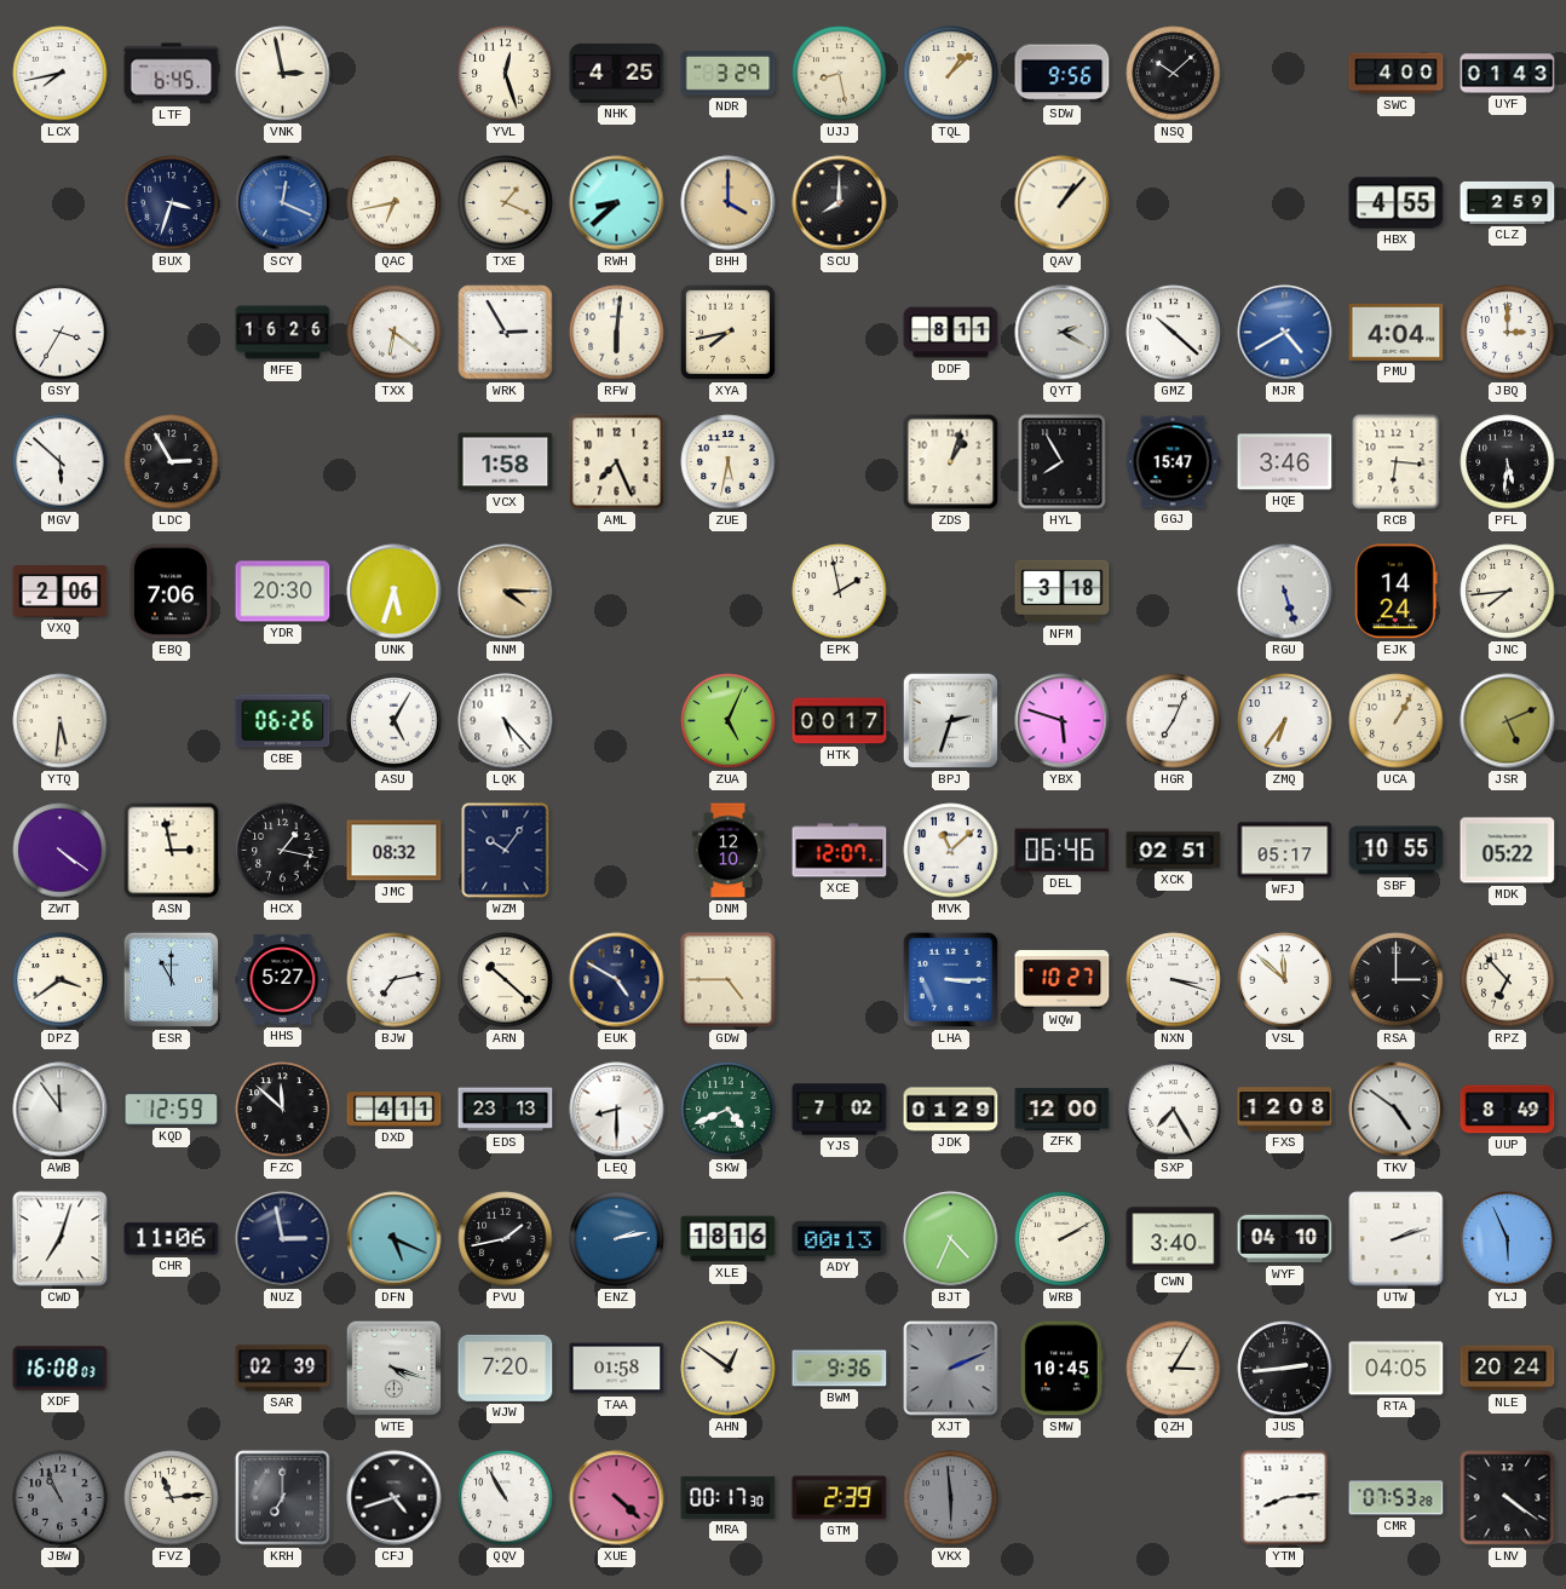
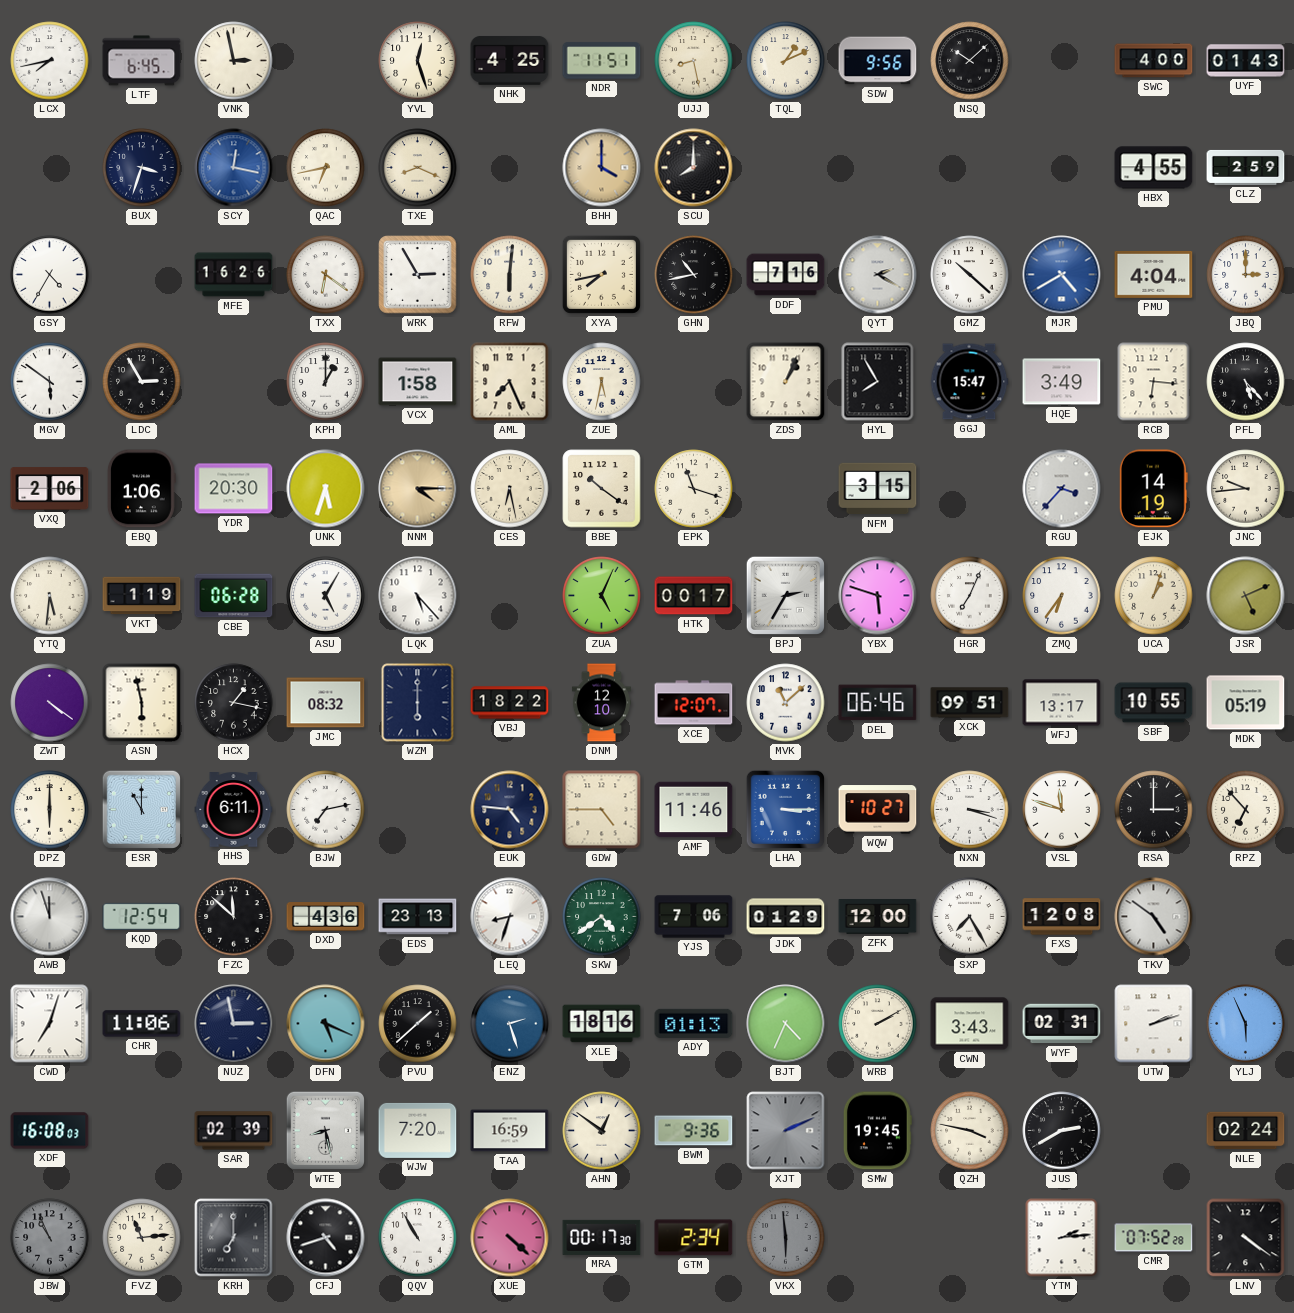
NDR: 3:29 -> 11:51 (602, 61)
TQL: 1:08 -> 1:11 (786, 61)
SCY: 12:19 -> 12:17 (234, 168)
TXE: 1:19 -> 8:19 (418, 168)
RWH: 8:38 -> none (617, 203)
QAV: 1:07 -> none (1063, 203)
GSY: 3:35 -> 4:35 (50, 275)
GHN: none -> 10:43 (694, 275)
DDF: 8:11 -> 7:16 (786, 275)
MGV: 5:52 -> 5:51 (50, 382)
KPH: none -> 1:00 (326, 382)
ZDS: 1:03 -> 1:04 (786, 382)
HQE: 3:46 -> 3:49 (1062, 382)
PFL: 5:31 -> 5:23 (1246, 382)
EBQ: 7:06 -> 1:06 (142, 489)
CES: none -> 6:28 (510, 489)
BBE: none -> 10:21 (602, 489)
EPK: 1:58 -> 11:18 (694, 489)
NFM: 3:18 -> 3:15 (878, 489)
RGU: 5:27 -> 3:37 (1062, 489)
EJK: 14:24 -> 14:19 (1153, 489)
JNC: 7:44 -> 9:44 (1246, 489)
VKT: none -> 1:19 (142, 596)
CBE: 06:26 -> 06:28 (234, 596)
BPJ: 2:33 -> 2:35 (785, 595)
UCA: 1:05 -> 1:03 (1154, 596)
ASN: 2:58 -> 5:58 (142, 703)
WZM: 10:06 -> 6:00 (418, 703)
VBJ: none -> 18:22 (510, 703)
XCK: 02:51 -> 09:51 (970, 703)
WFJ: 05:17 -> 13:17 (1062, 703)
MDK: 05:22 -> 05:19 (1246, 703)
DPZ: 3:39 -> 6:00 (50, 810)
HHS: 5:27 -> 6:11 (234, 810)
ARN: 10:22 -> none (506, 980)
EUK: 4:50 -> 4:46 (510, 810)
AMF: none -> 11:46 (694, 810)
VSL: 11:52 -> 11:48 (1062, 810)
AWB: 11:54 -> 11:57 (50, 917)
KQD: 12:59 -> 12:54 (142, 916)
DXD: 4:11 -> 4:36 (326, 917)
LEQ: 8:30 -> 8:33 (510, 917)
SKW: 4:41 -> 4:39 (602, 917)
YJS: 7:02 -> 7:06 (694, 917)
UUP: 8:49 -> none (1508, 1110)
PVU: 1:43 -> 1:38 (418, 1024)
ENZ: 2:13 -> 2:27 (510, 1024)
ADY: 00:13 -> 01:13 (694, 1023)
CWN: 3:40 -> 3:43 (970, 1024)
WYF: 04:10 -> 02:31 (1062, 1024)
WTE: 4:18 -> 8:28 (325, 1130)
TAA: 01:58 -> 16:59 (510, 1131)
SMW: 10:45 -> 19:45 (877, 1131)
QZH: 3:05 -> 3:47 (970, 1131)
JUS: 2:44 -> 2:40 (1062, 1131)
RTA: 04:05 -> none (1397, 1369)
NLE: 20:24 -> 02:24 (1246, 1131)
GTM: 2:39 -> 2:34 (694, 1238)
YTM: 8:14 -> 2:14 (1062, 1238)
CMR: 07:53 -> 07:52 (1154, 1238)
